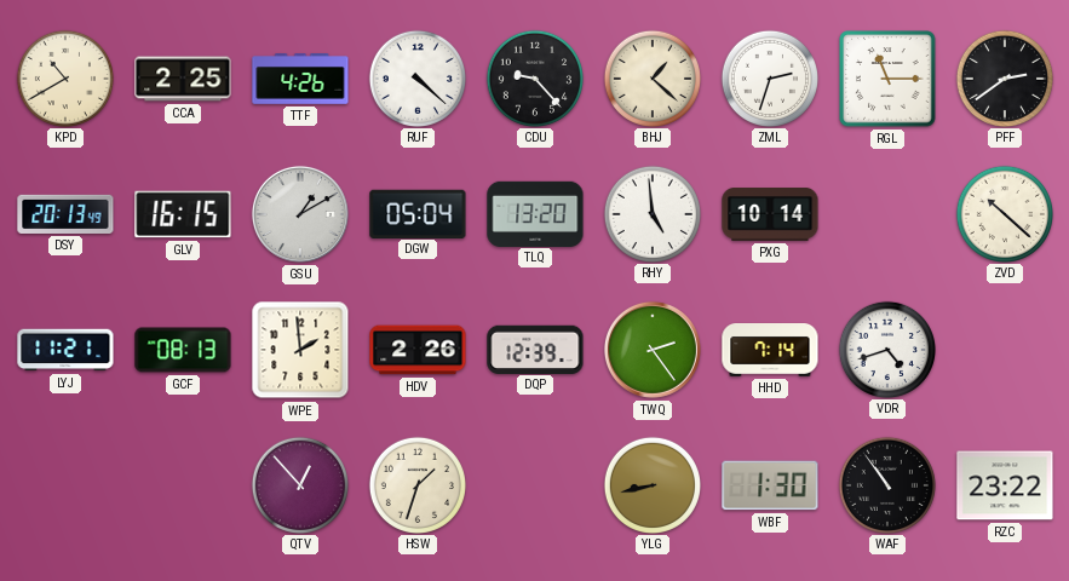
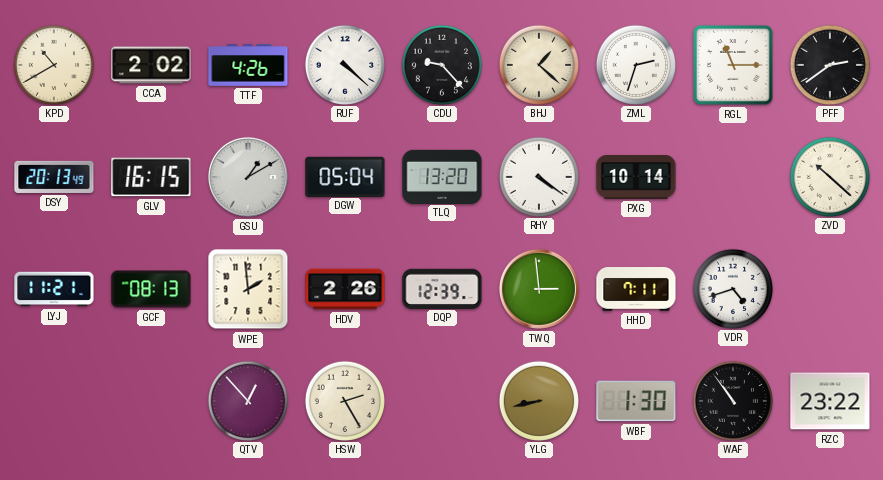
CCA: 2:25 -> 2:02 (151, 65)
RHY: 4:59 -> 4:21 (538, 176)
TWQ: 2:24 -> 2:59 (539, 289)
HHD: 7:14 -> 7:11 (636, 290)
HSW: 1:33 -> 2:25 (344, 400)
